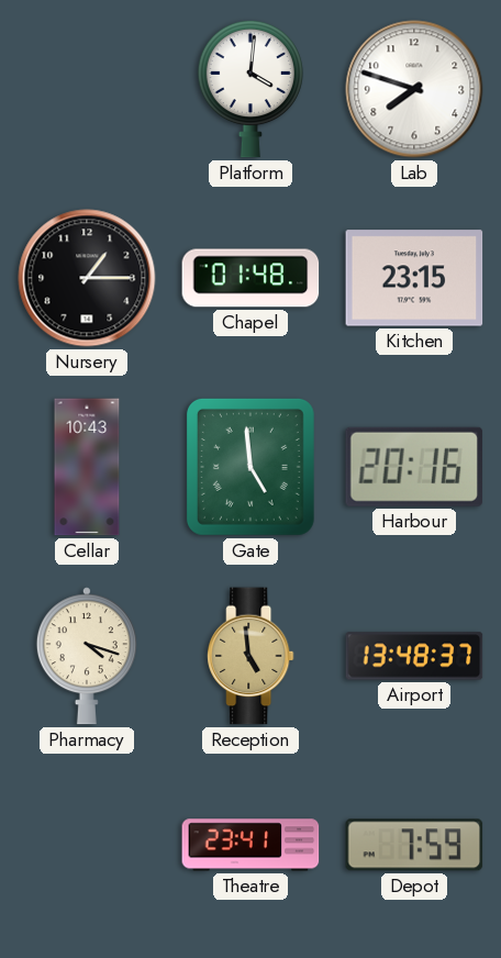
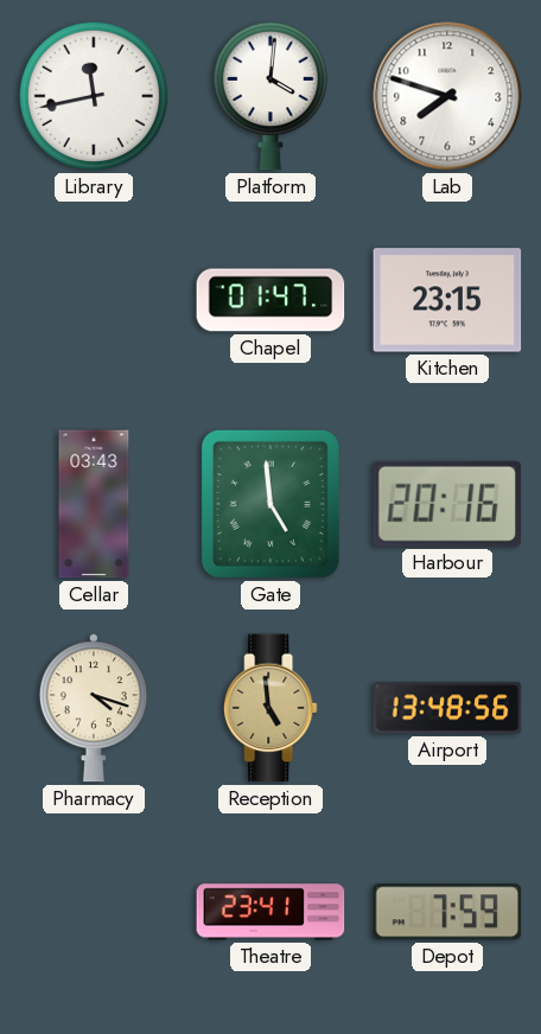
Library: none -> 11:43 (94, 96)
Nursery: 1:15 -> none (87, 278)
Chapel: 01:48 -> 01:47 (270, 300)
Cellar: 10:43 -> 03:43 (94, 504)
Airport: 13:48:37 -> 13:48:56 (447, 708)
